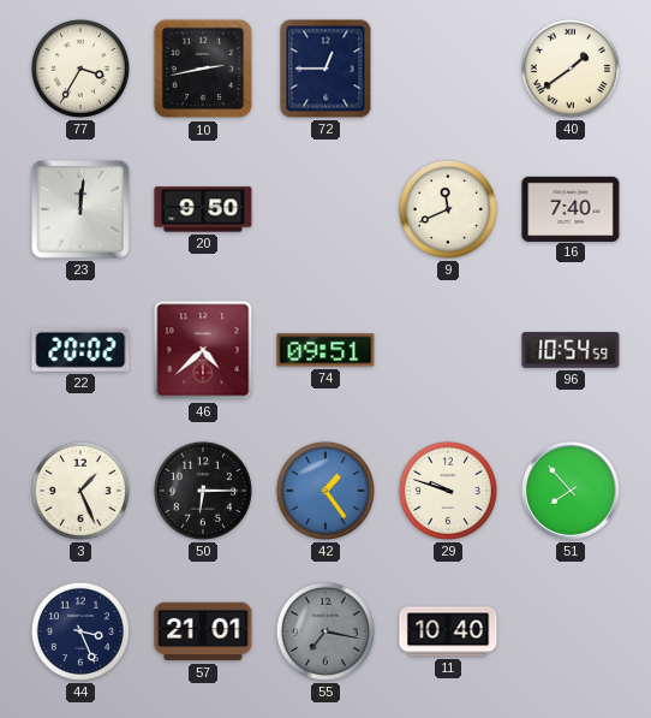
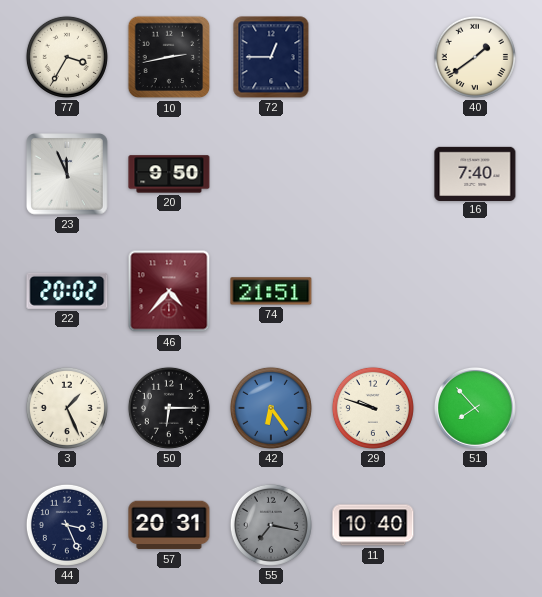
23: 12:01 -> 11:56 (68, 175)
9: 11:41 -> none (448, 209)
46: 4:38 -> 4:37 (169, 291)
74: 09:51 -> 21:51 (271, 291)
96: 10:54 -> none (571, 350)
42: 1:24 -> 6:24 (271, 408)
57: 21:01 -> 20:31 (169, 525)
